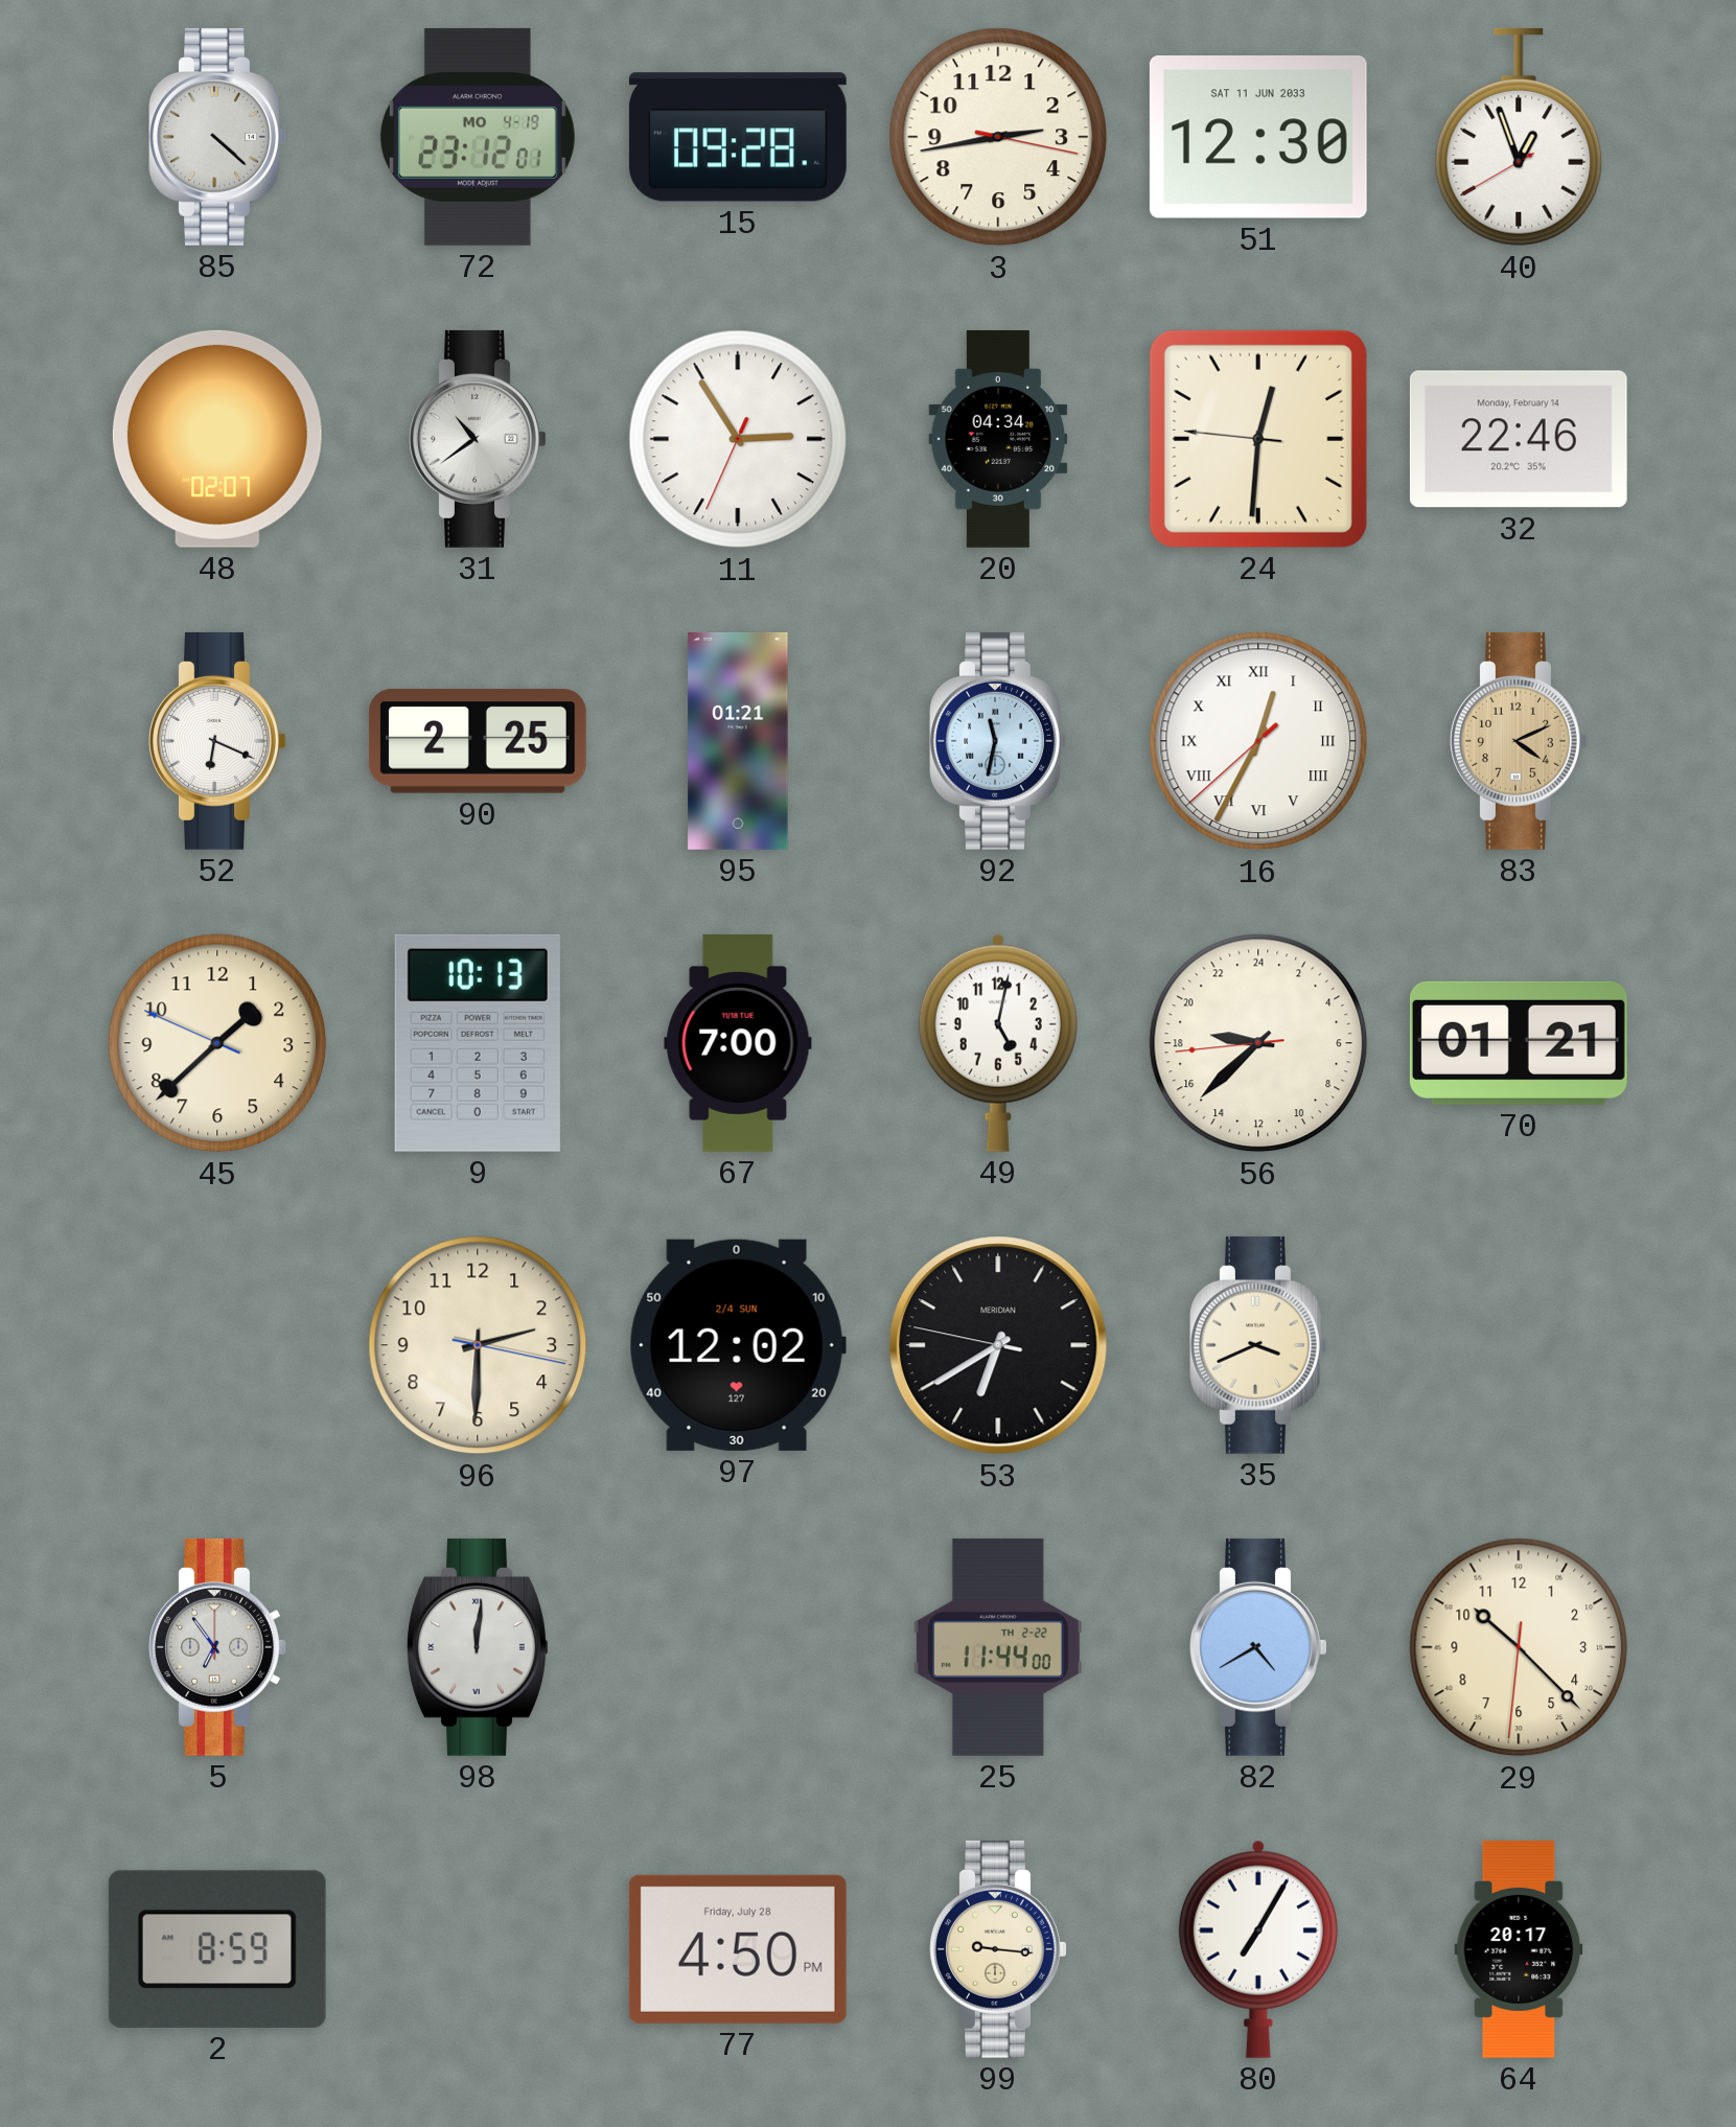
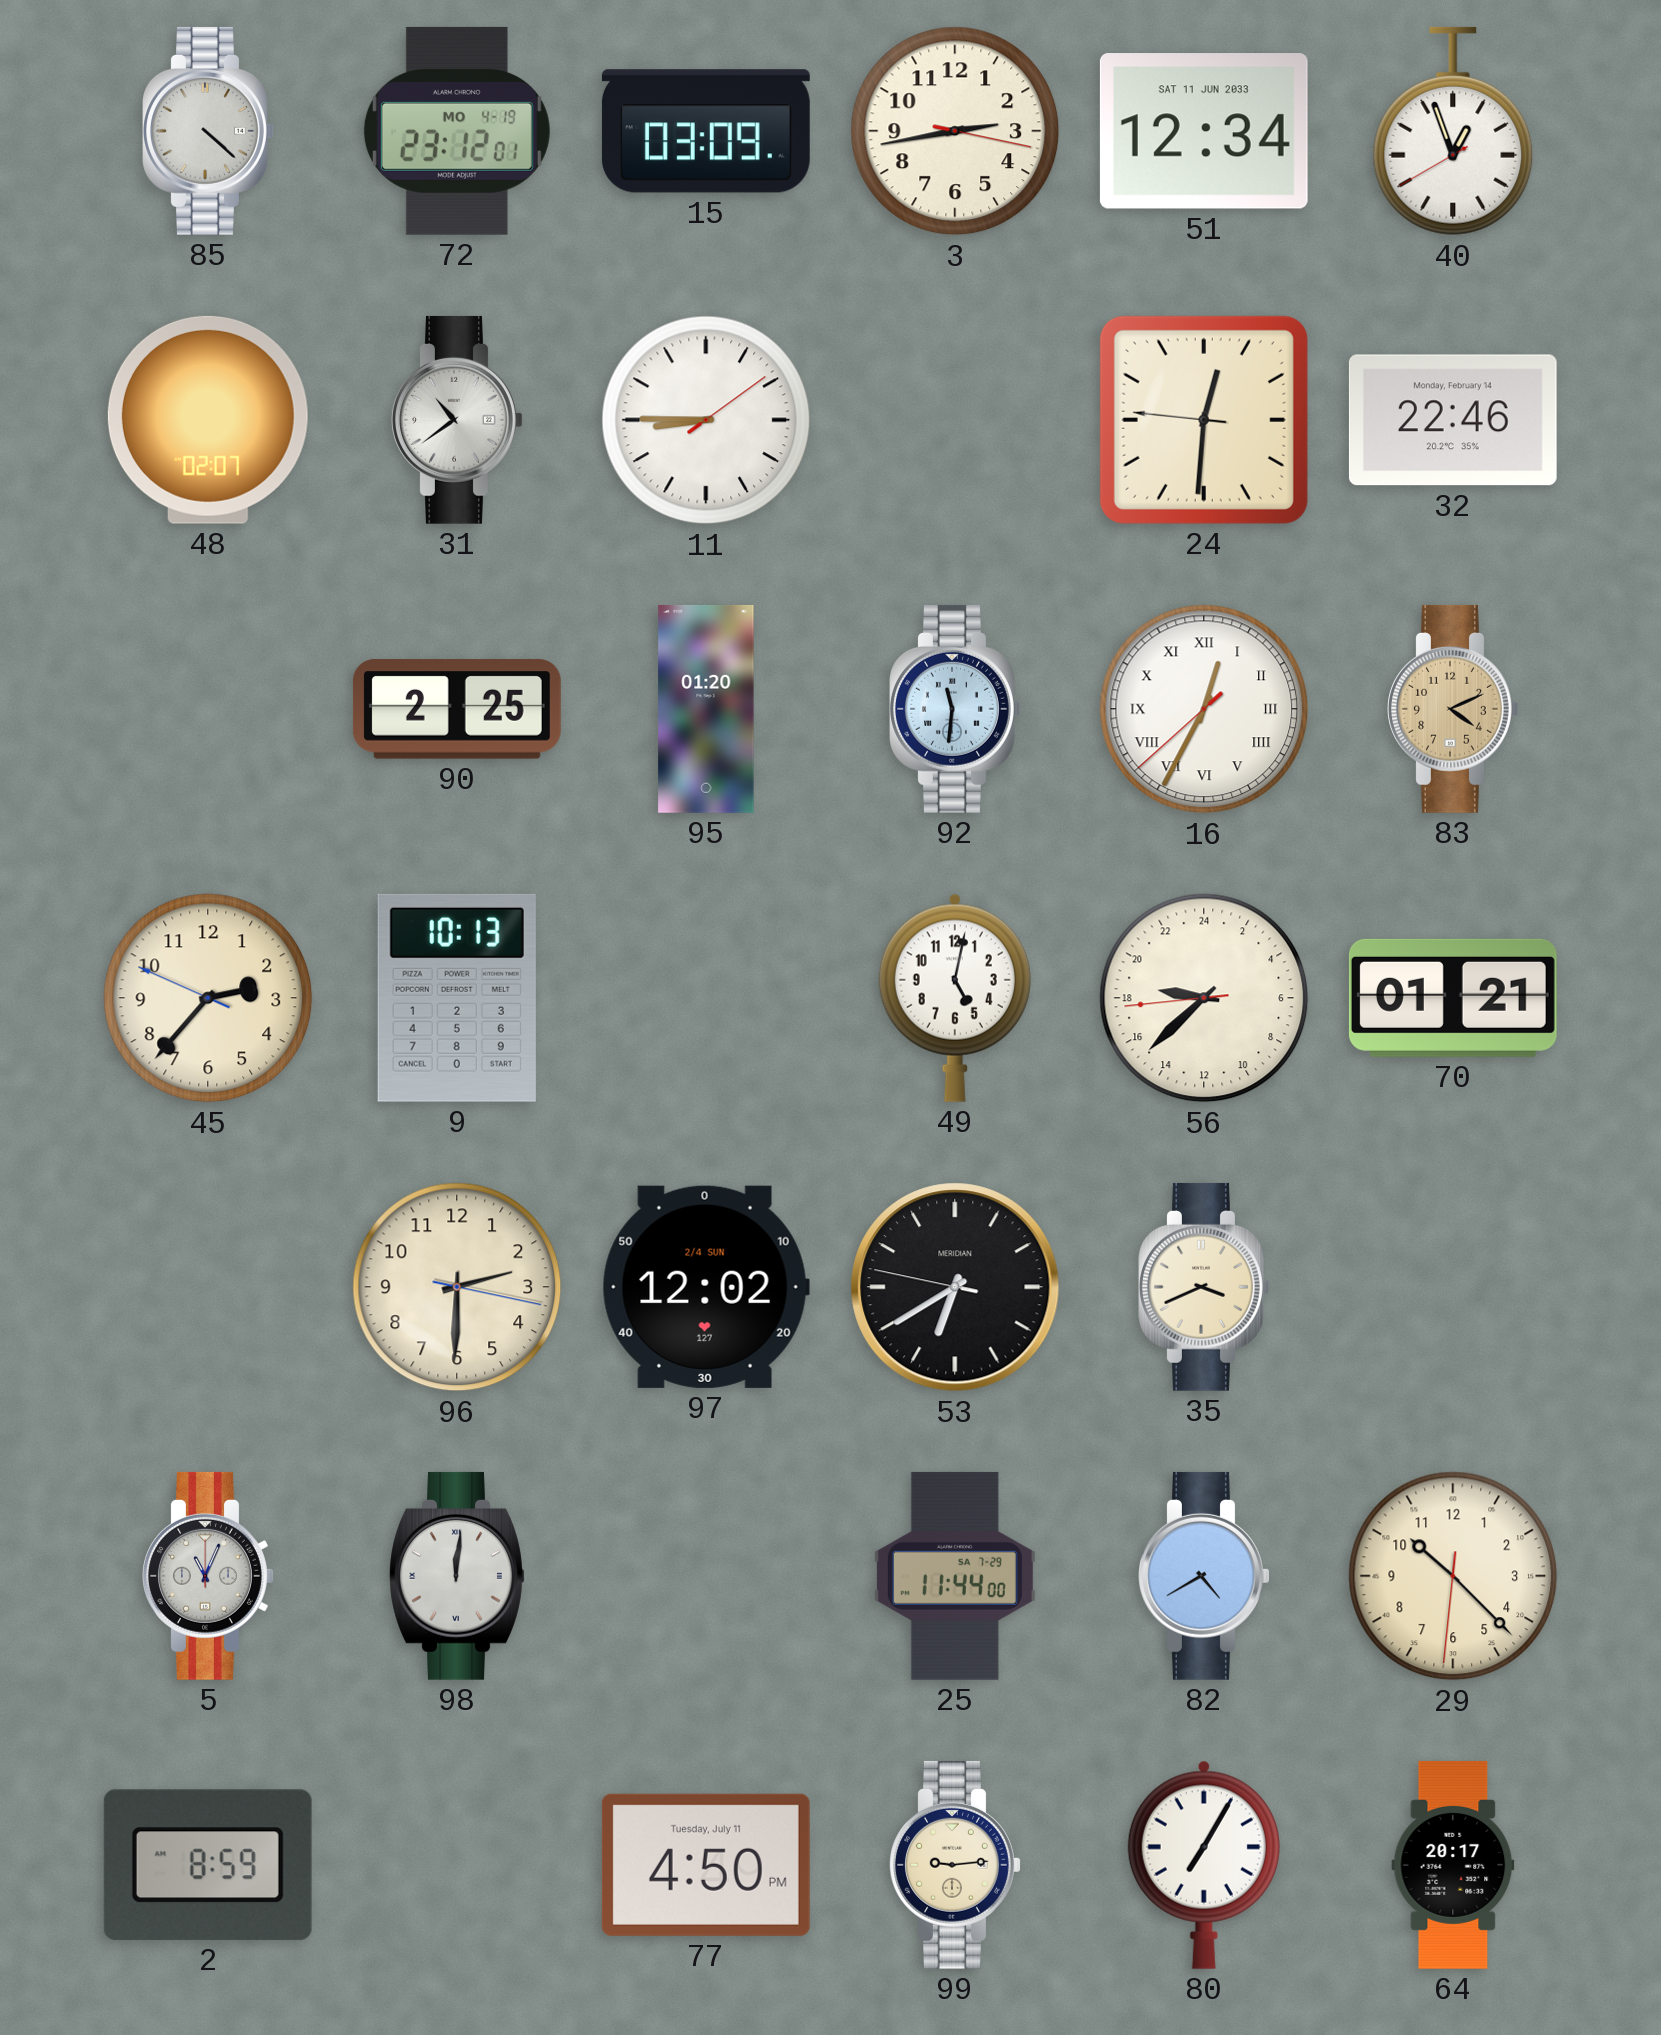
15: 09:28 -> 03:09 (706, 131)
51: 12:30 -> 12:34 (1204, 131)
11: 2:54 -> 8:45 (706, 420)
20: 04:34 -> none (998, 439)
52: 6:19 -> none (217, 741)
95: 01:21 -> 01:20 (706, 709)
92: 11:32 -> 11:31 (955, 709)
45: 1:37 -> 2:36 (208, 998)
67: 7:00 -> none (738, 1043)
5: 6:54 -> 11:04 (208, 1576)
25 date: TH 2-22 -> SA 7-29 (955, 1576)
77 date: Friday, July 28 -> Tuesday, July 11 (706, 1865)
99: 9:16 -> 9:14 (955, 1865)
